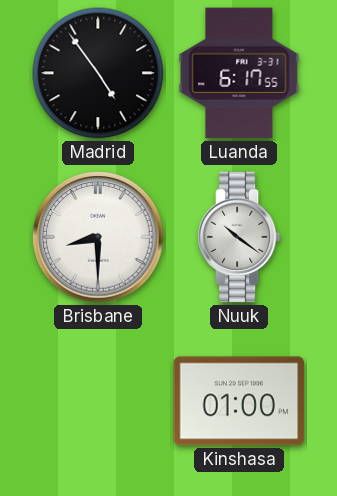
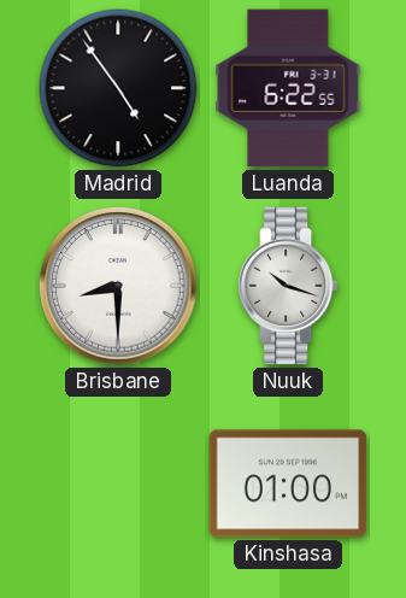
Luanda: 6:17 -> 6:22 (288, 88)
Nuuk: 10:21 -> 10:18 (288, 286)
